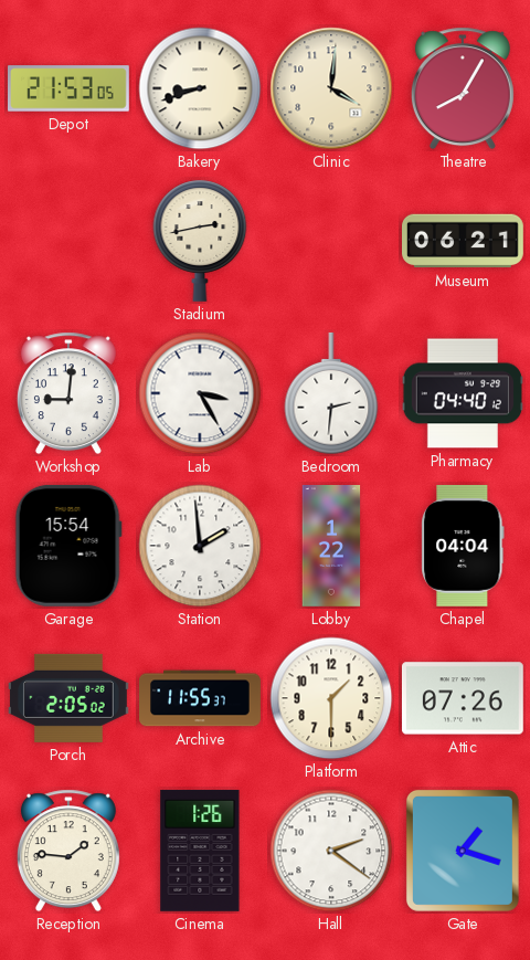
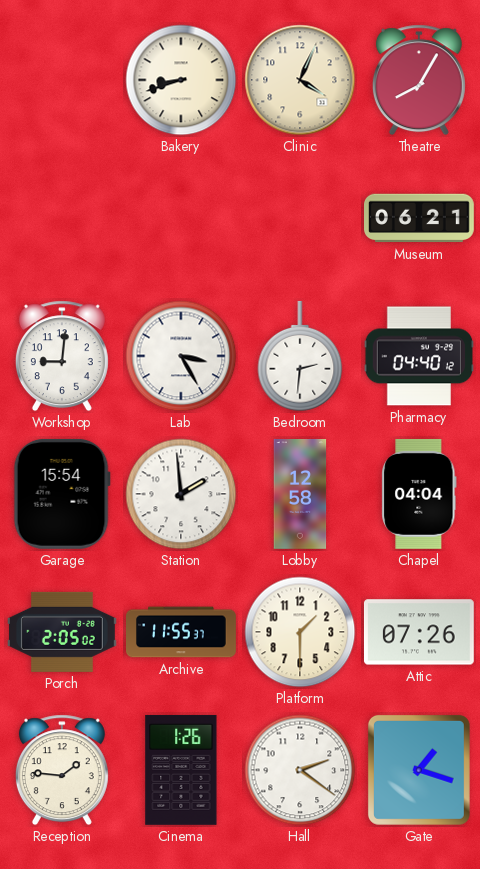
Depot: 21:53 -> none (70, 88)
Clinic: 4:01 -> 4:04 (300, 80)
Stadium: 2:43 -> none (200, 241)
Lobby: 1:22 -> 12:58 (300, 495)
